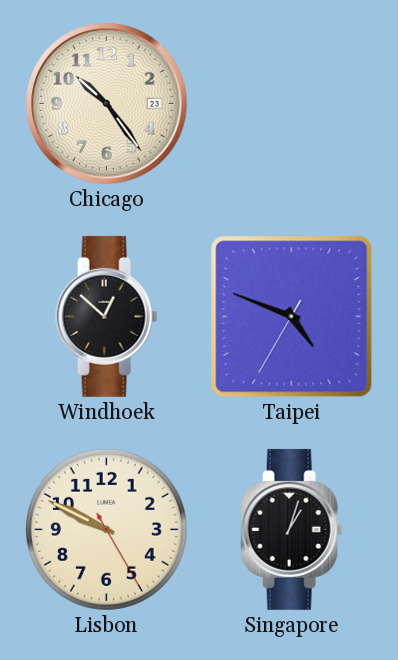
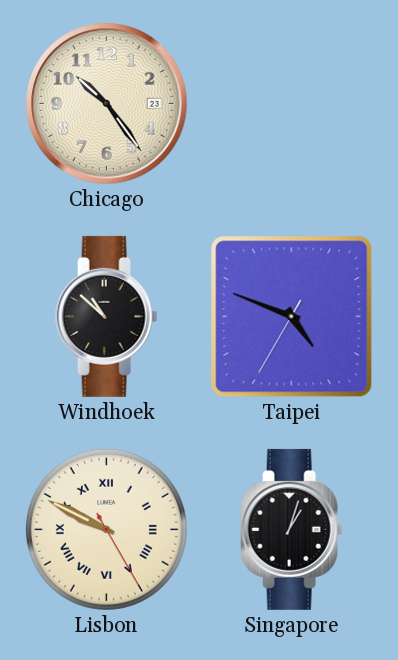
Windhoek: 12:52 -> 10:52 (107, 316)
Lisbon numerals: Arabic -> Roman (106, 529)
